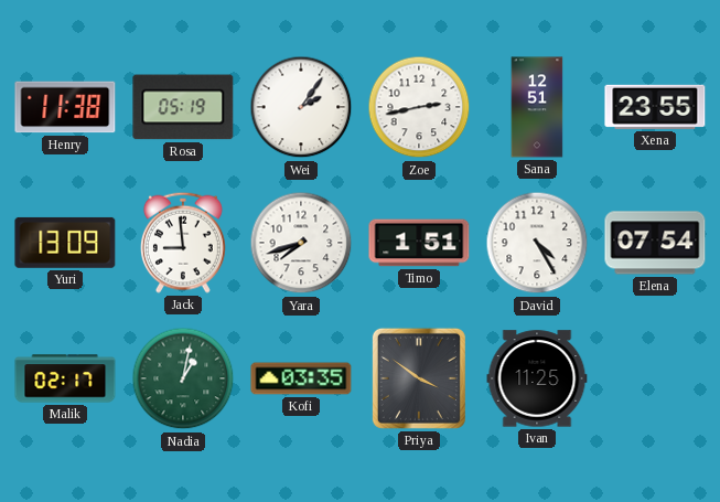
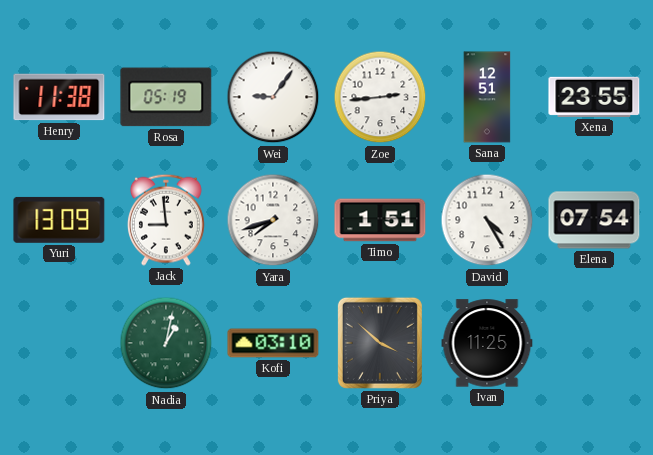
Wei: 2:06 -> 9:06 (273, 97)
Zoe: 2:43 -> 2:44 (380, 97)
Malik: 02:17 -> none (65, 378)
Kofi: 03:35 -> 03:10 (273, 343)
Priya: 3:51 -> 3:52 (380, 343)
